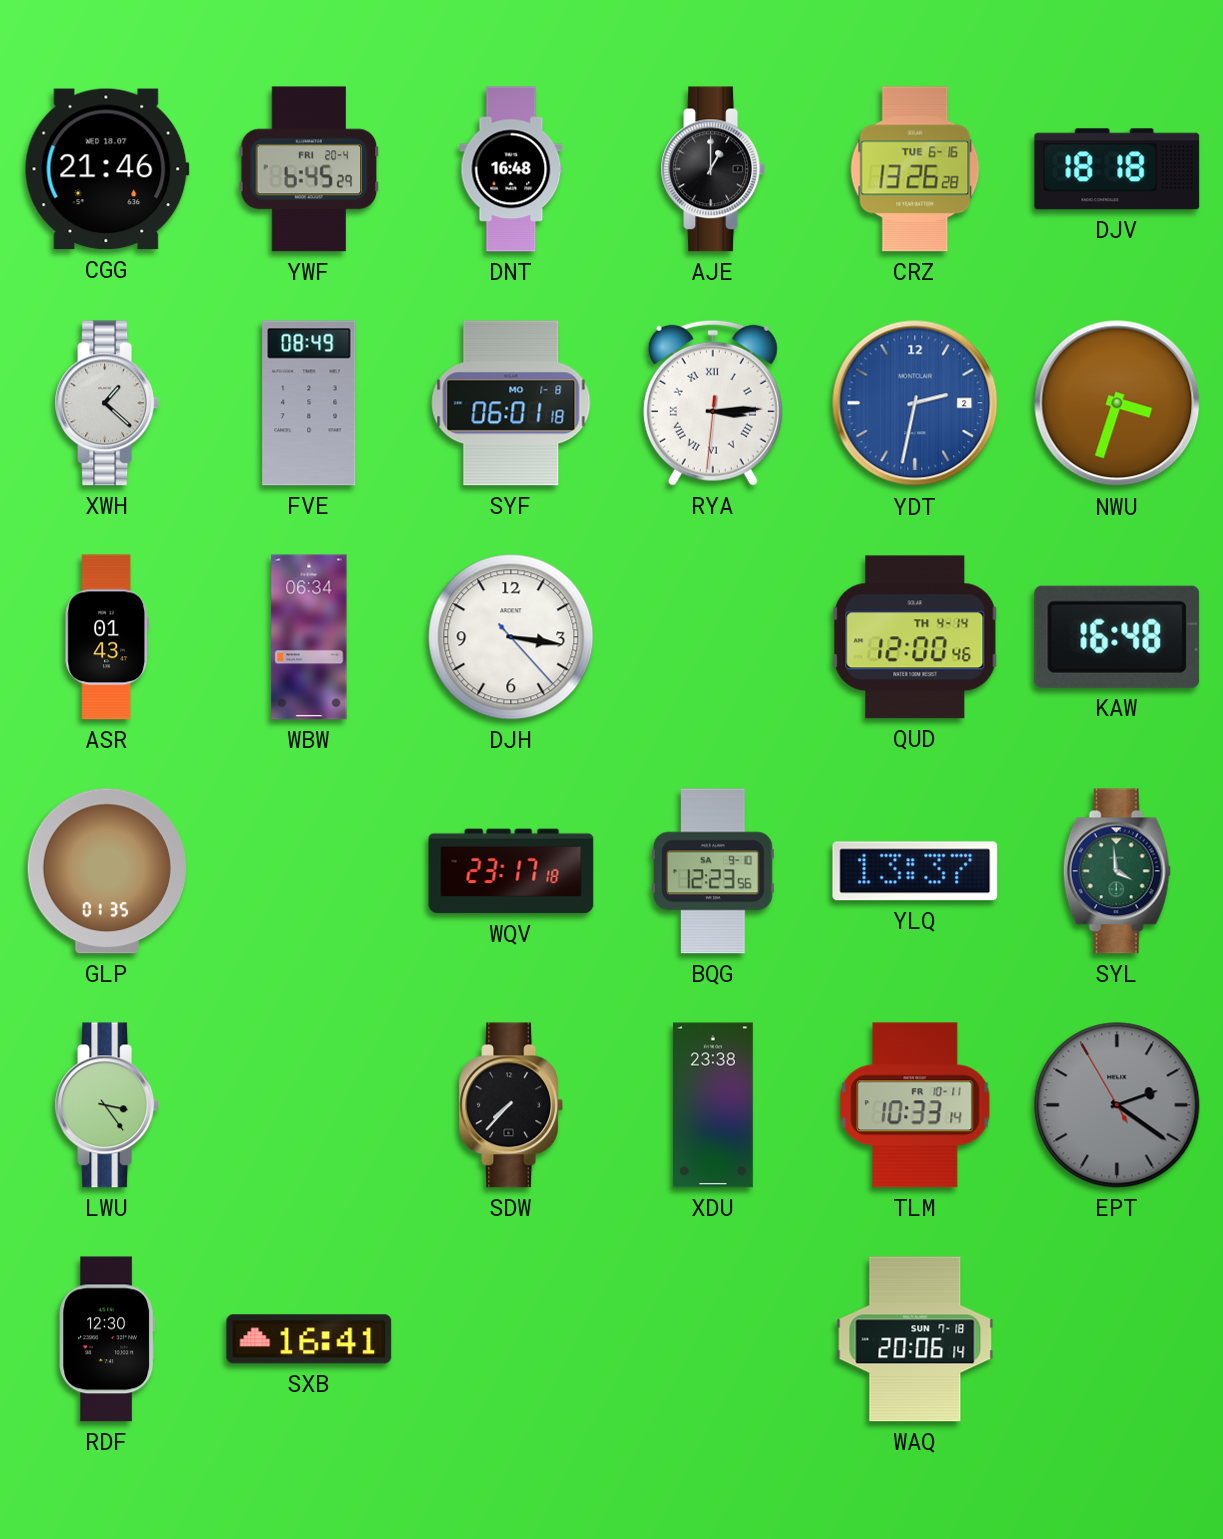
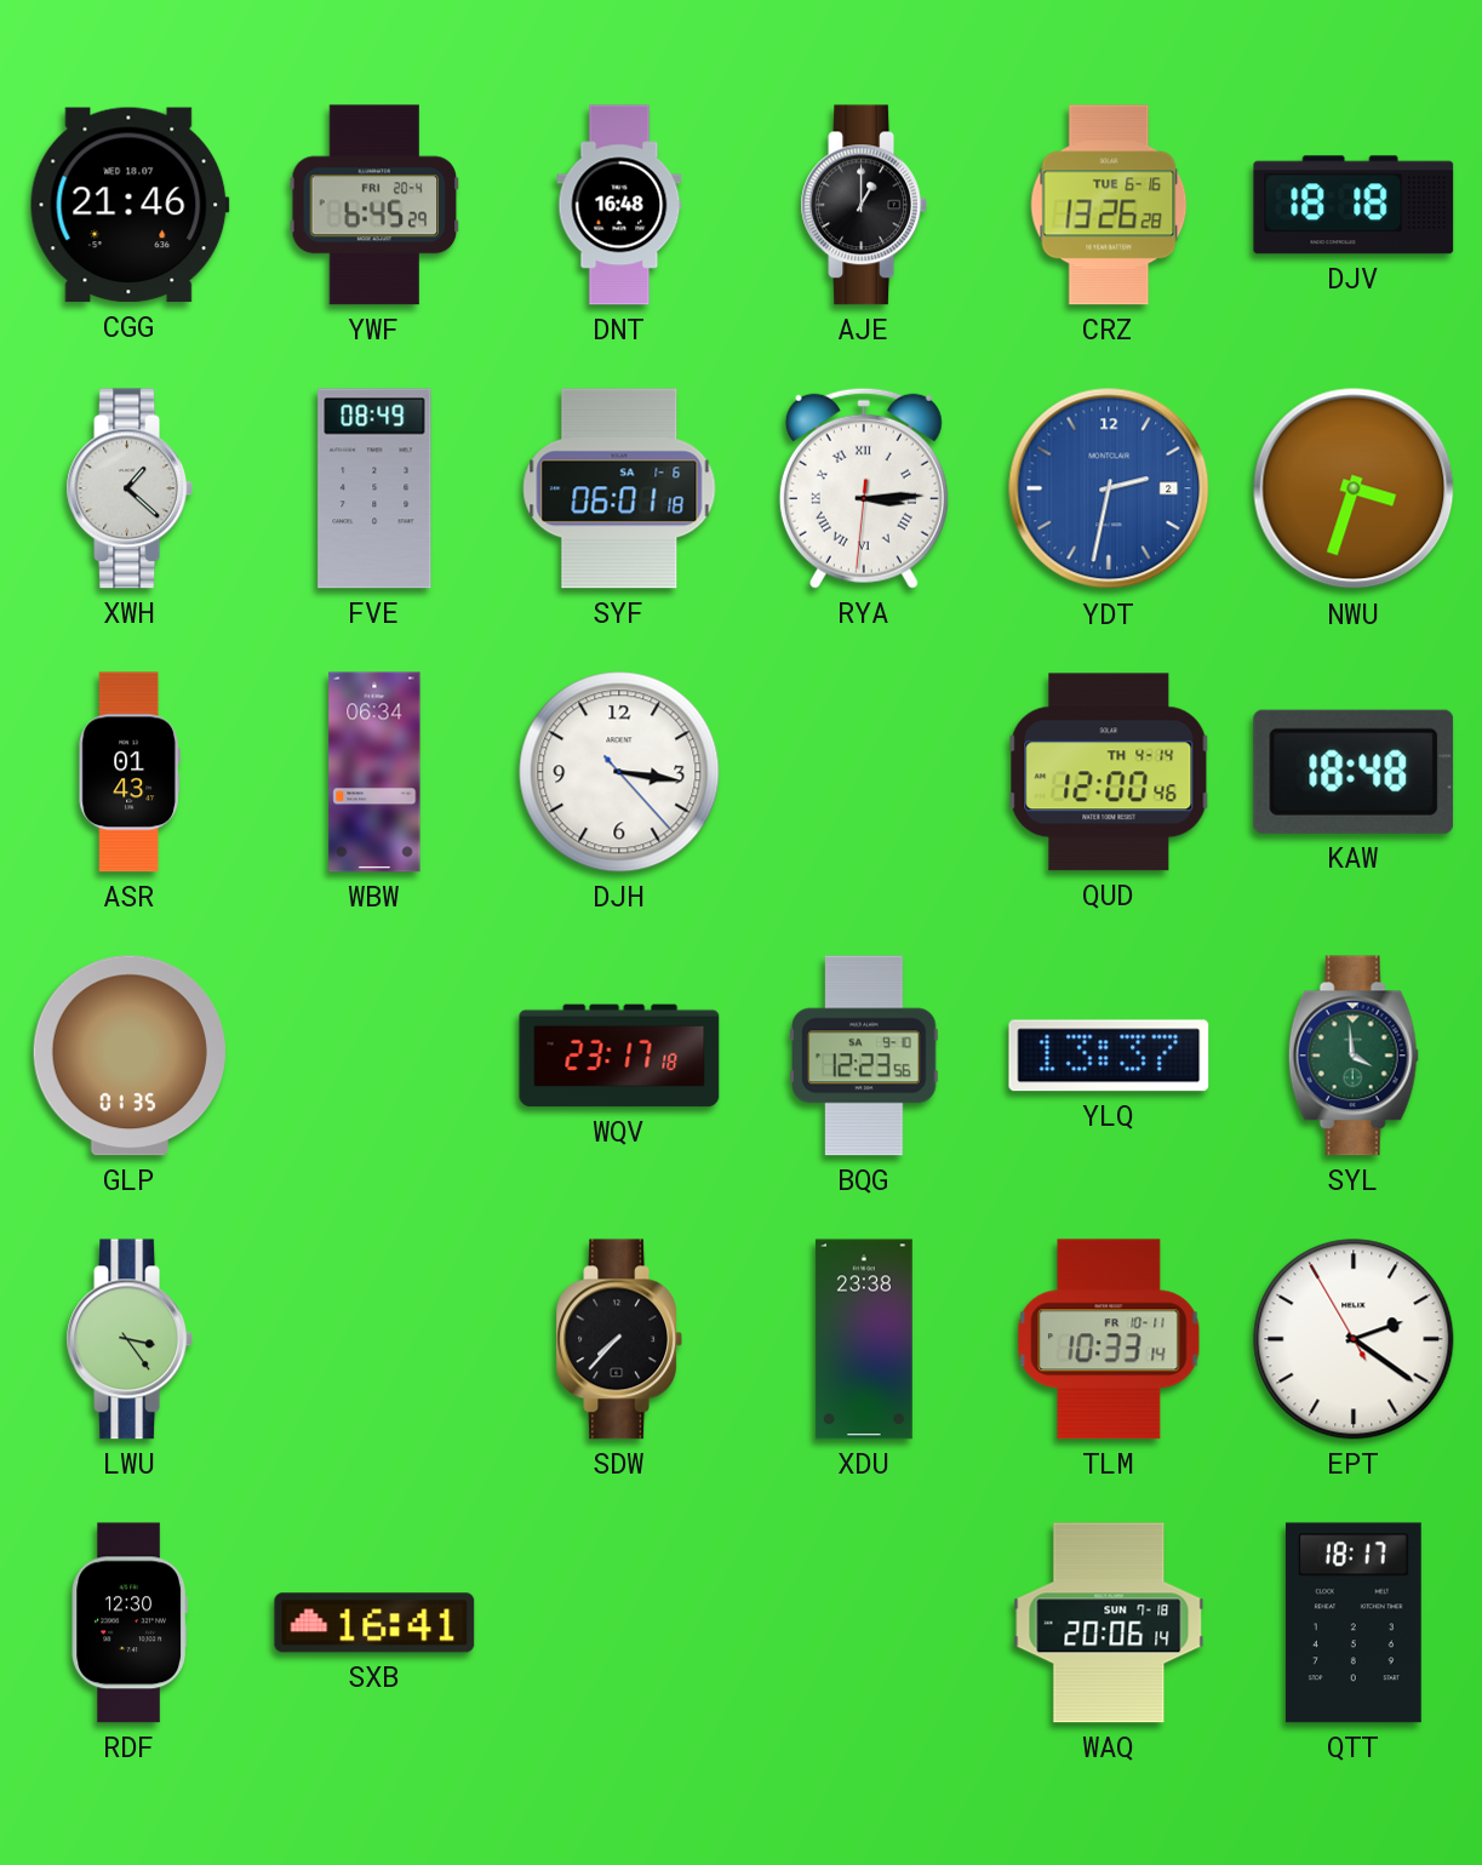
SYF date: MO 1-8 -> SA 1-6 (619, 488)
KAW: 16:48 -> 18:48 (1354, 772)
EPT dial: grey -> white (1354, 1339)
QTT: none -> 18:17 (1354, 1623)
